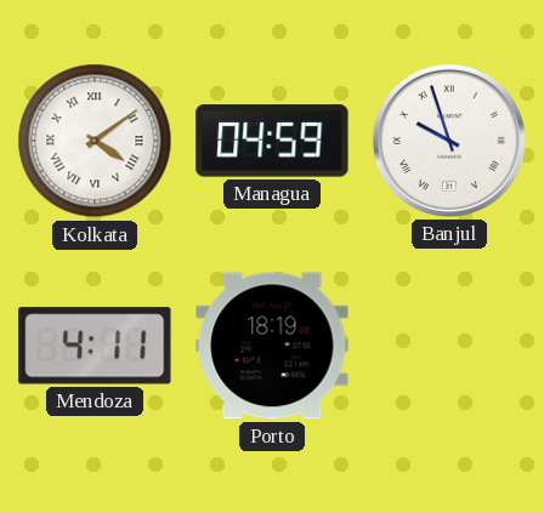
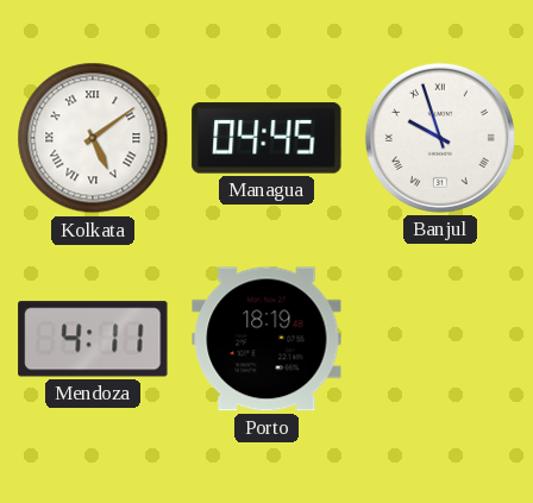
Kolkata: 4:09 -> 5:09 (93, 138)
Managua: 04:59 -> 04:45 (266, 138)
